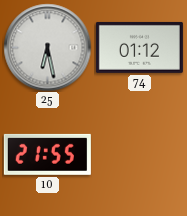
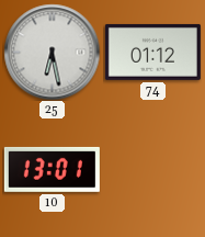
10: 21:55 -> 13:01 (52, 169)
